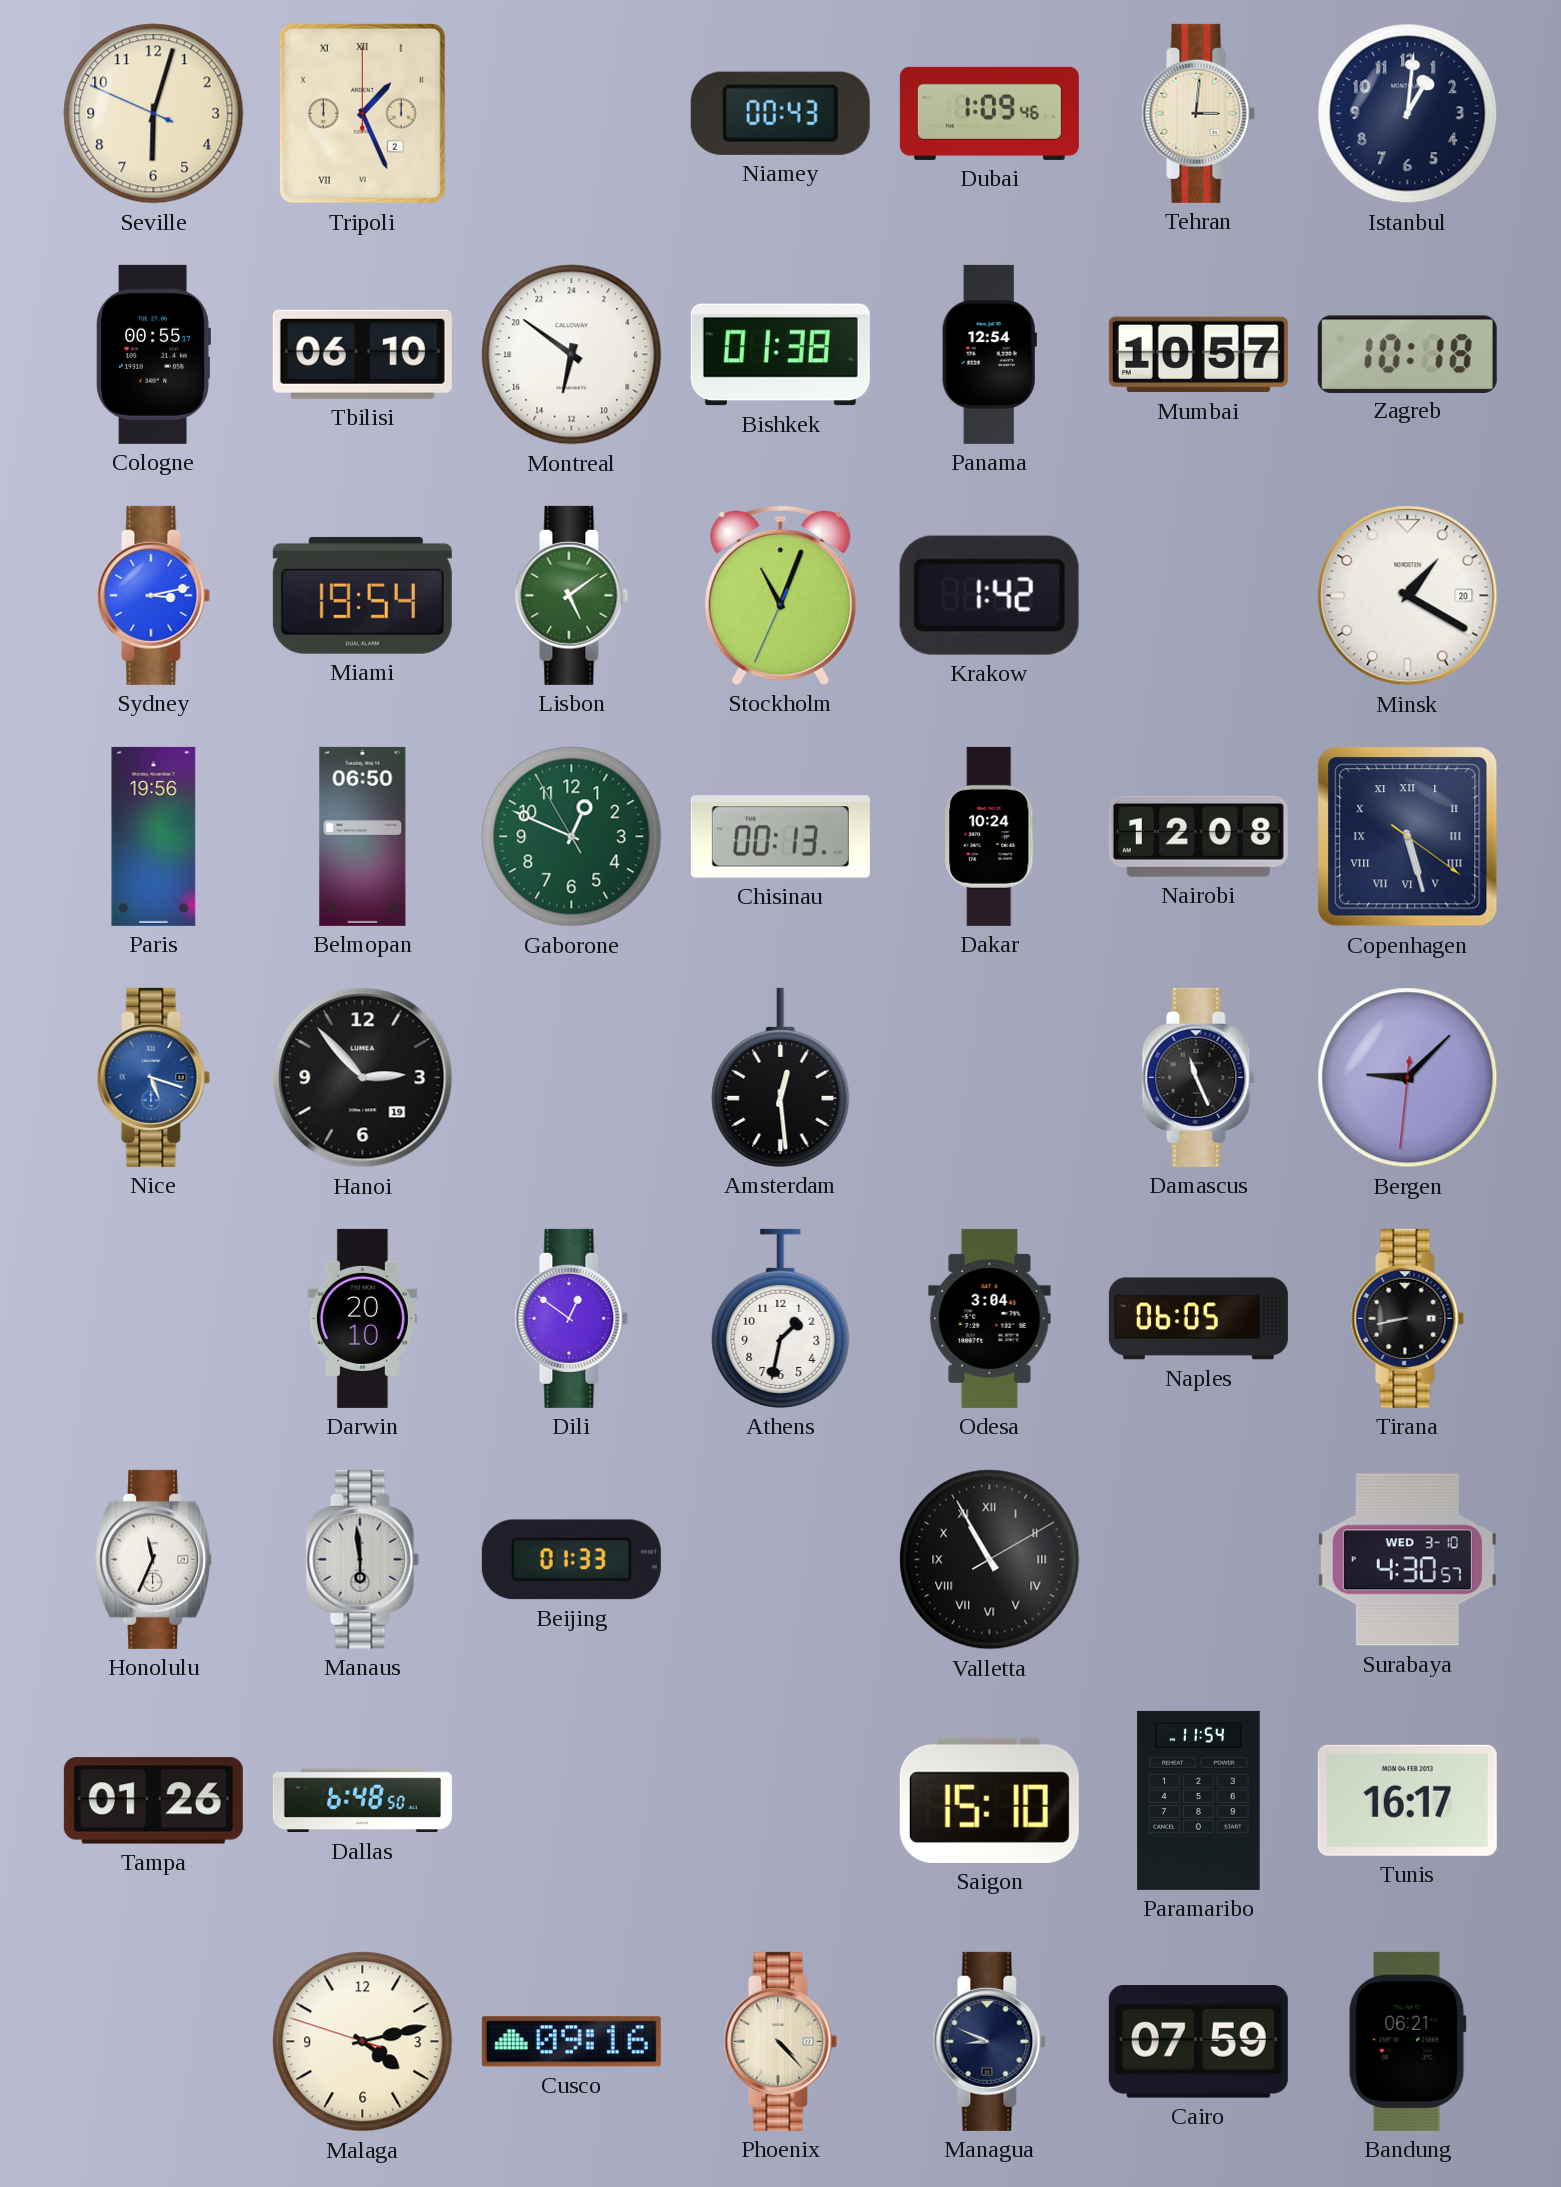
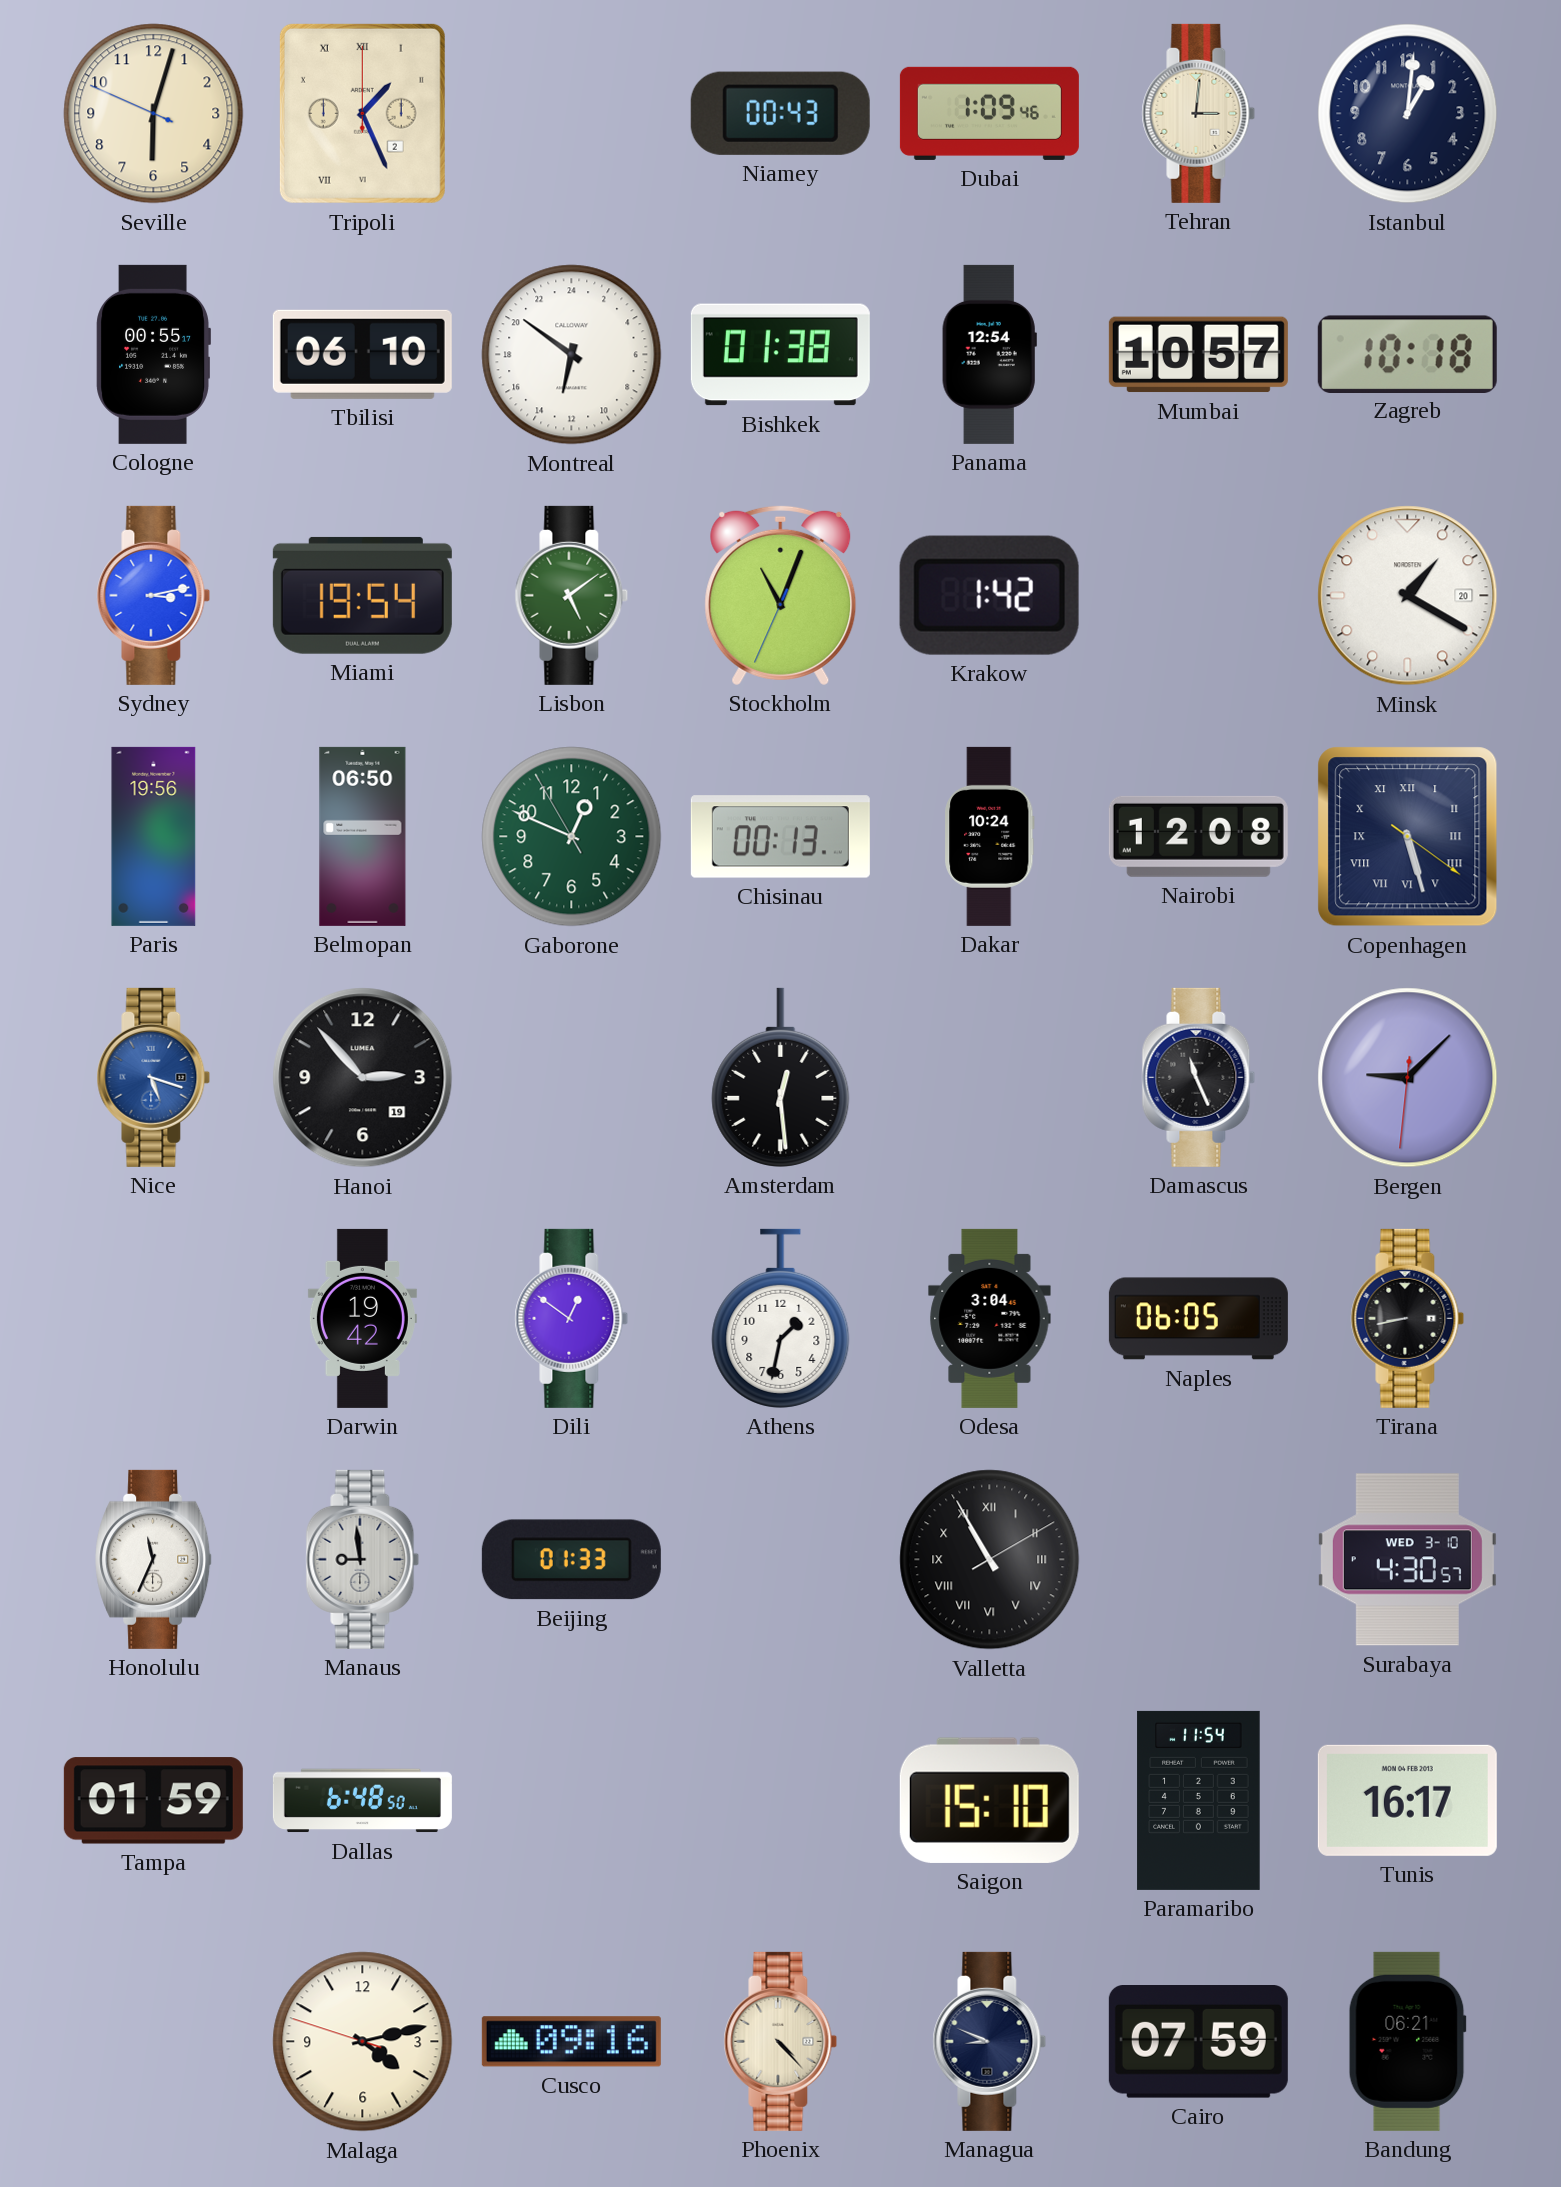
Darwin: 20:10 -> 19:42 (362, 1318)
Manaus: 5:59 -> 8:59 (363, 1559)
Tampa: 01:26 -> 01:59 (153, 1801)
